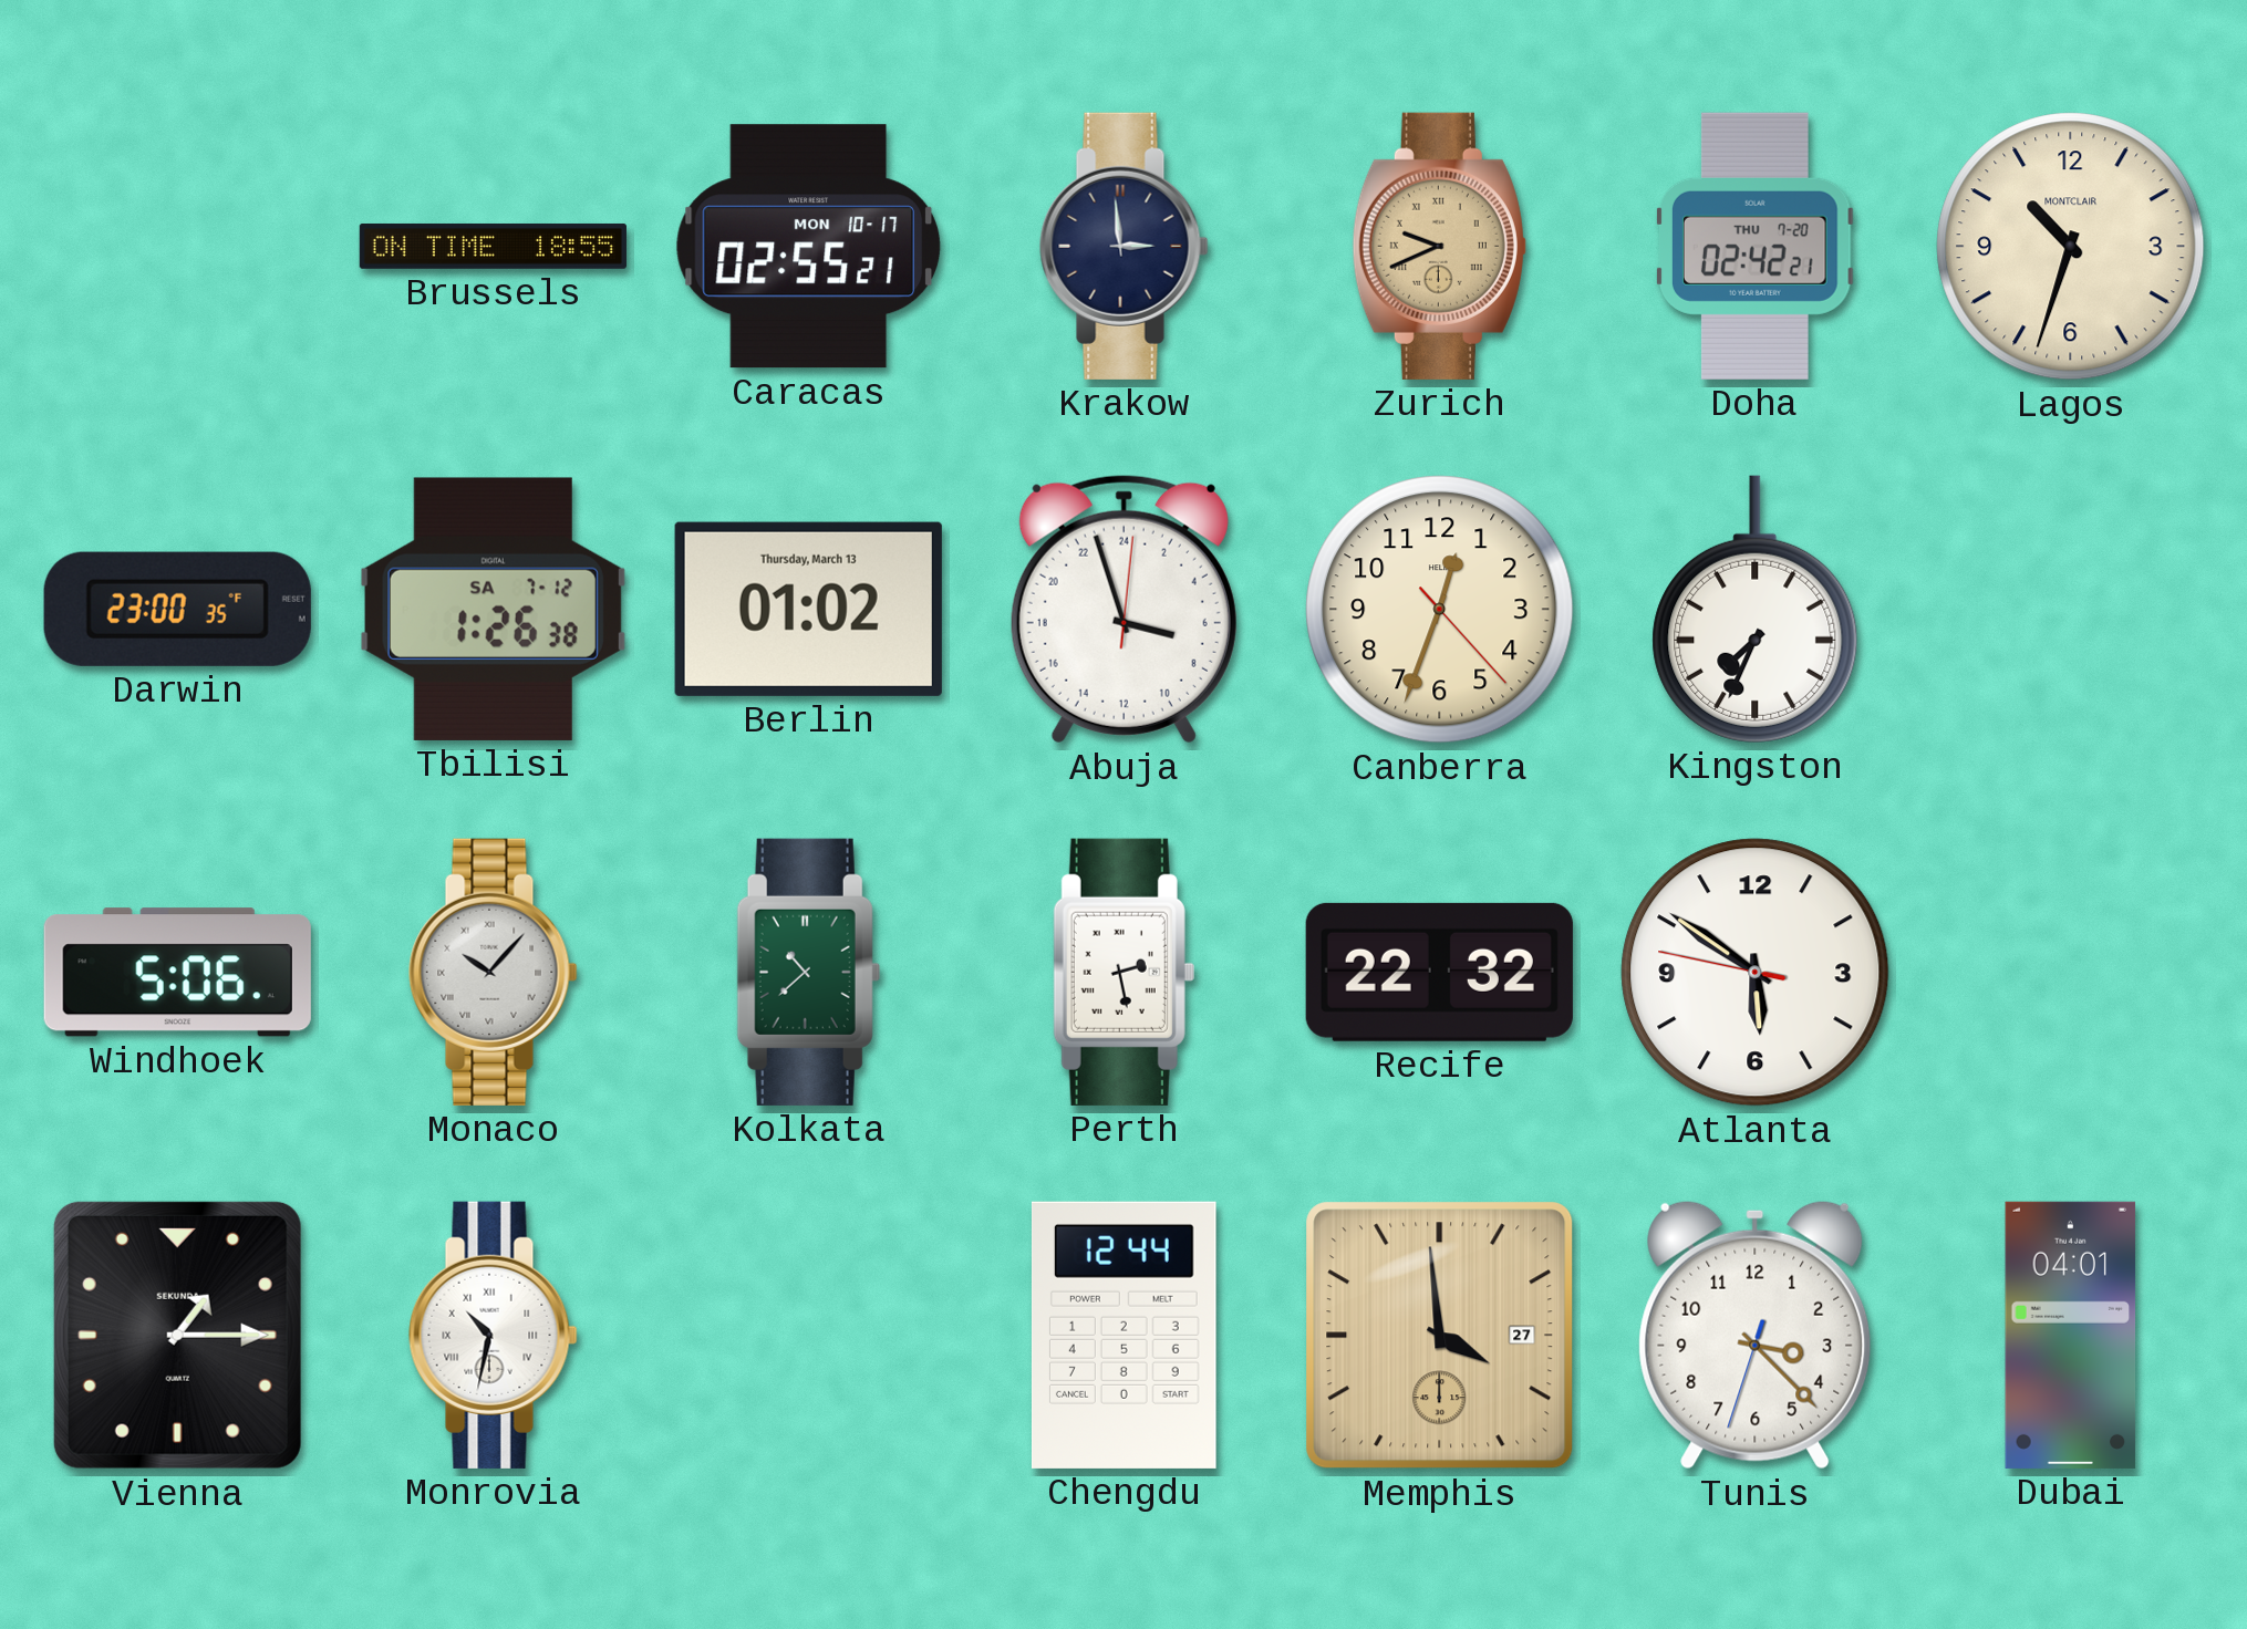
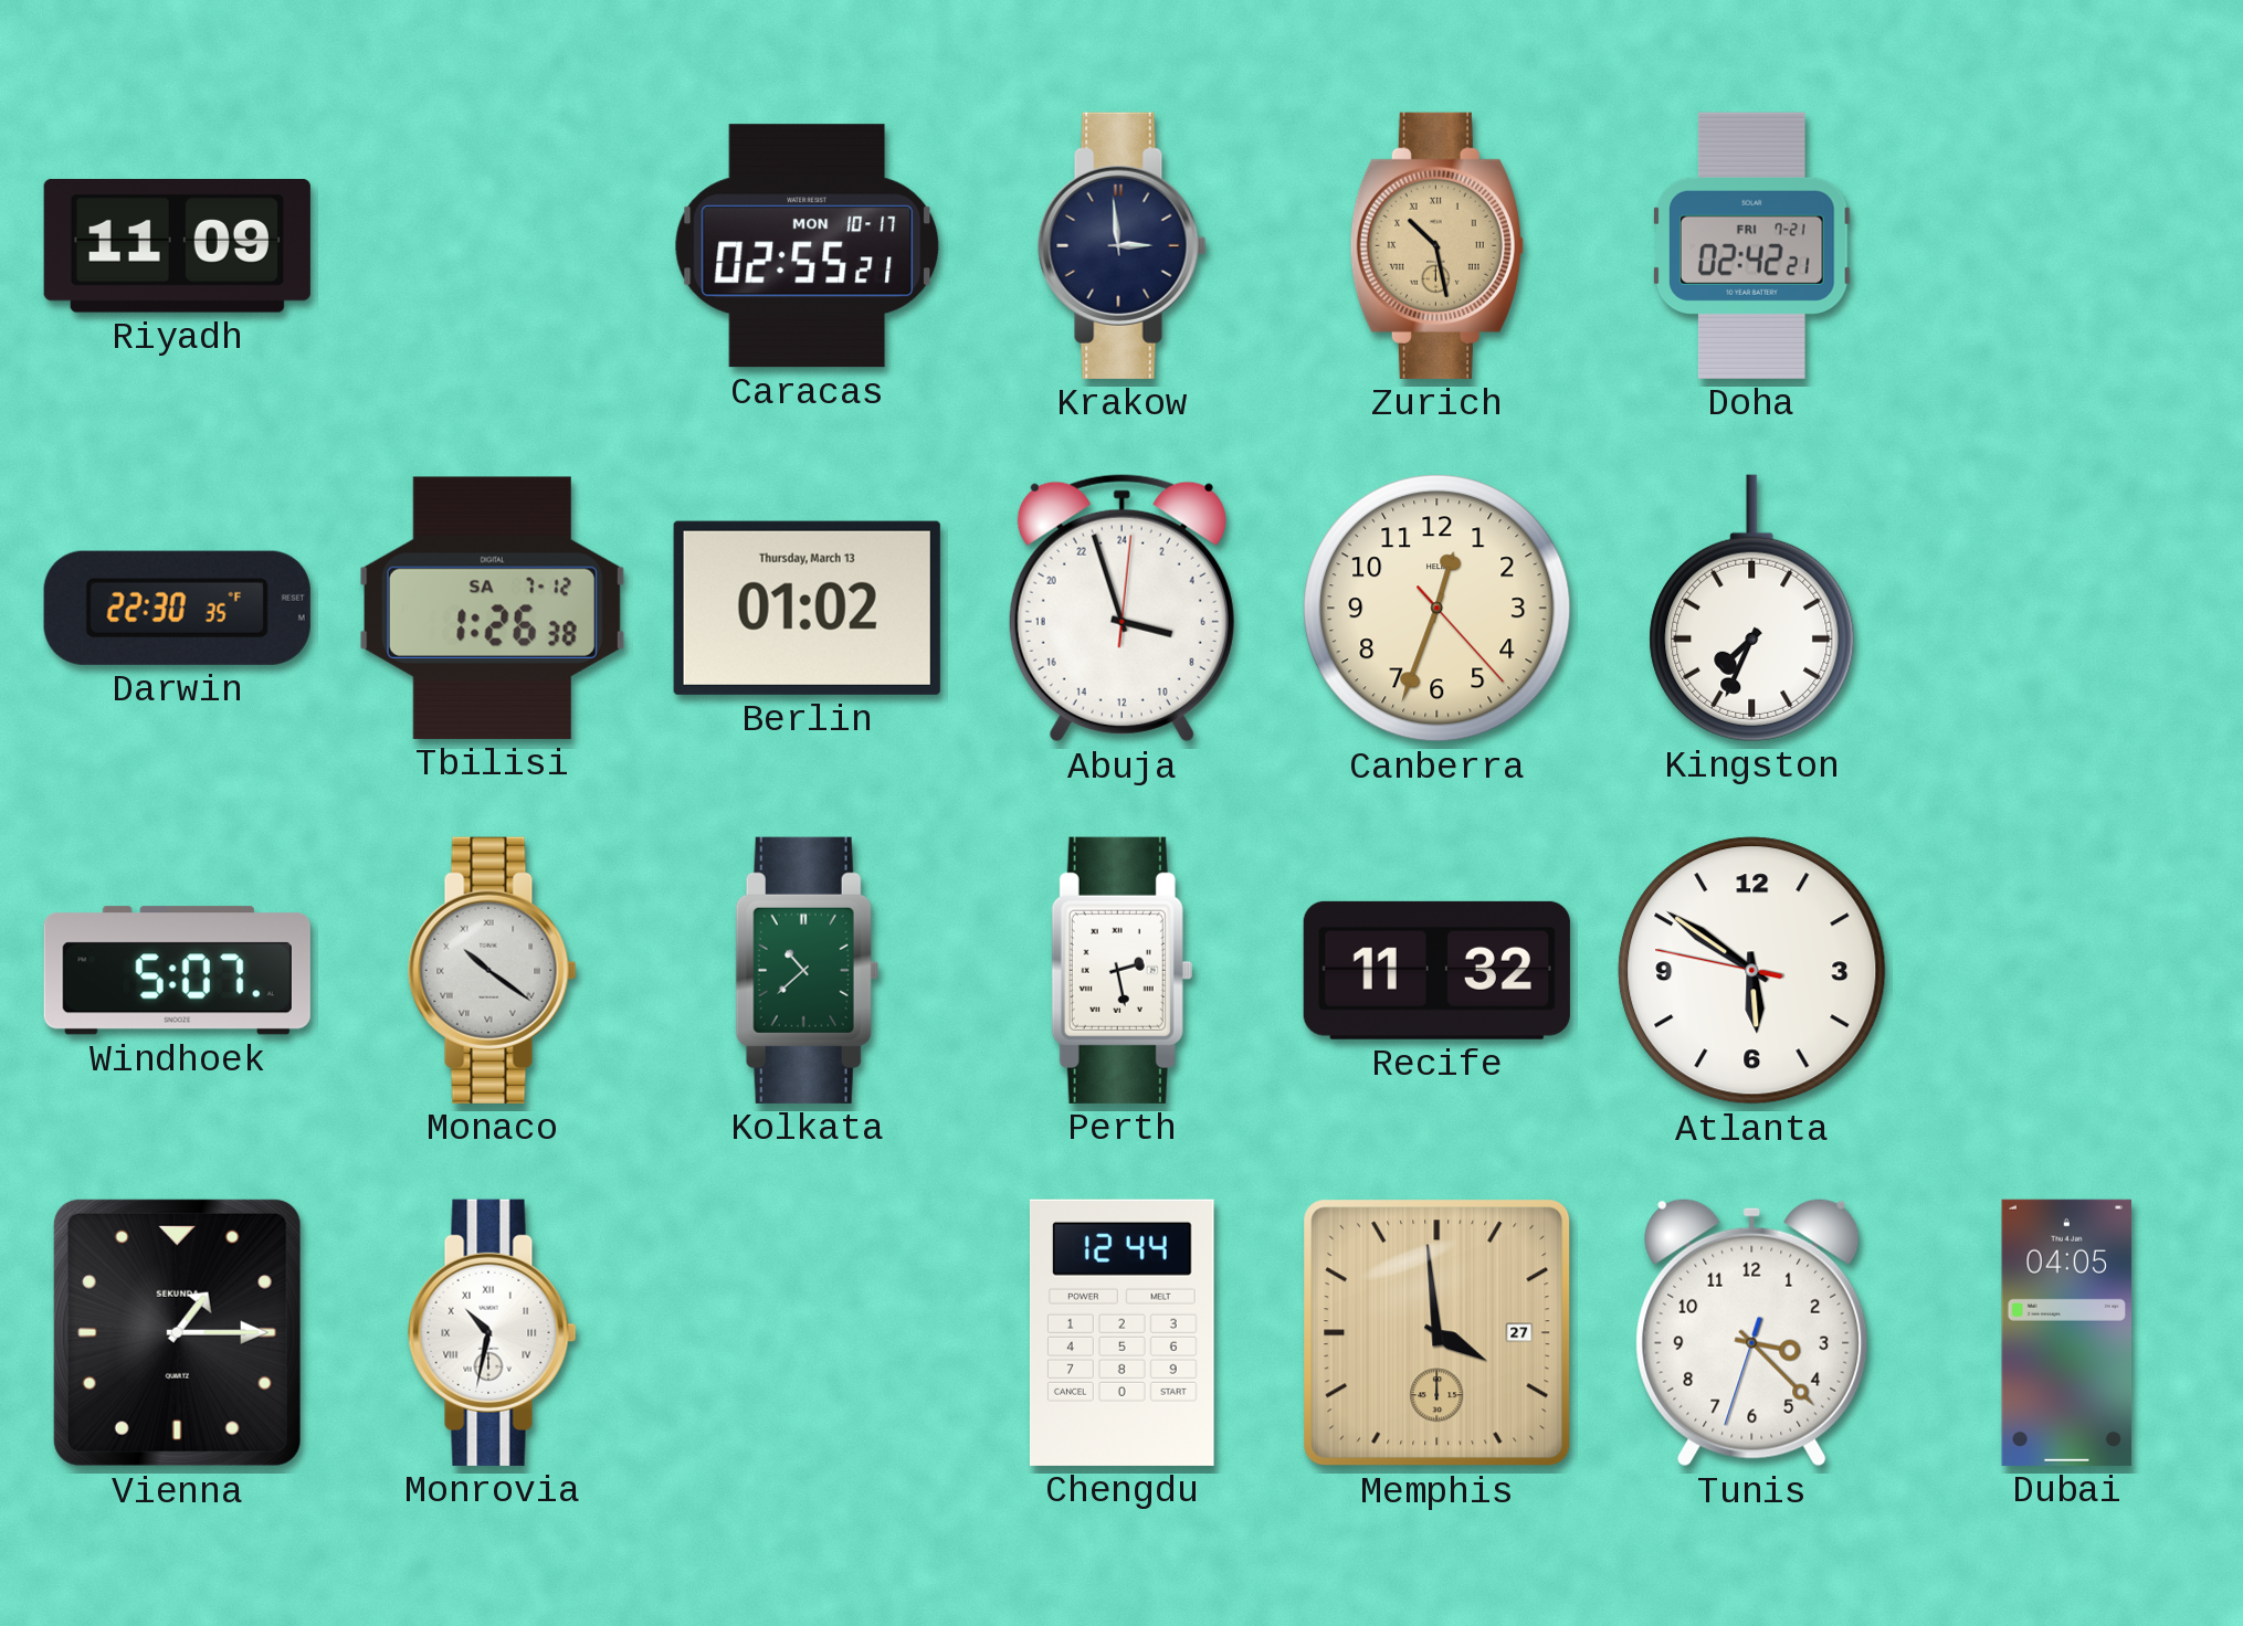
Riyadh: none -> 11:09 (177, 245)
Brussels: 18:55 -> none (493, 246)
Zurich: 9:41 -> 10:28 (1436, 245)
Doha date: THU 7-20 -> FRI 7-21 (1752, 245)
Lagos: 10:33 -> none (2071, 247)
Darwin: 23:00 -> 22:30 (177, 608)
Windhoek: 5:06 -> 5:07 (177, 971)
Monaco: 10:07 -> 10:21 (493, 970)
Recife: 22:32 -> 11:32 (1436, 970)
Dubai: 04:01 -> 04:05 (2067, 1332)
